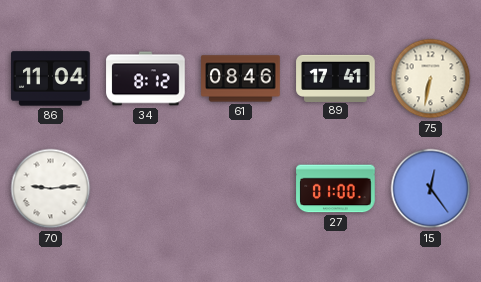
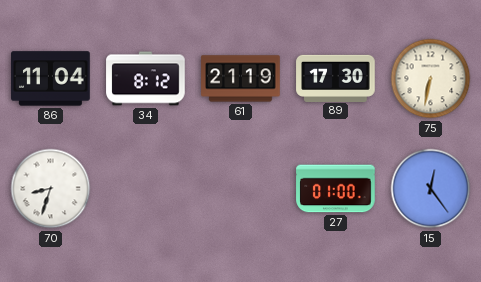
61: 08:46 -> 21:19 (241, 79)
89: 17:41 -> 17:30 (336, 78)
70: 9:14 -> 8:33 (51, 189)
